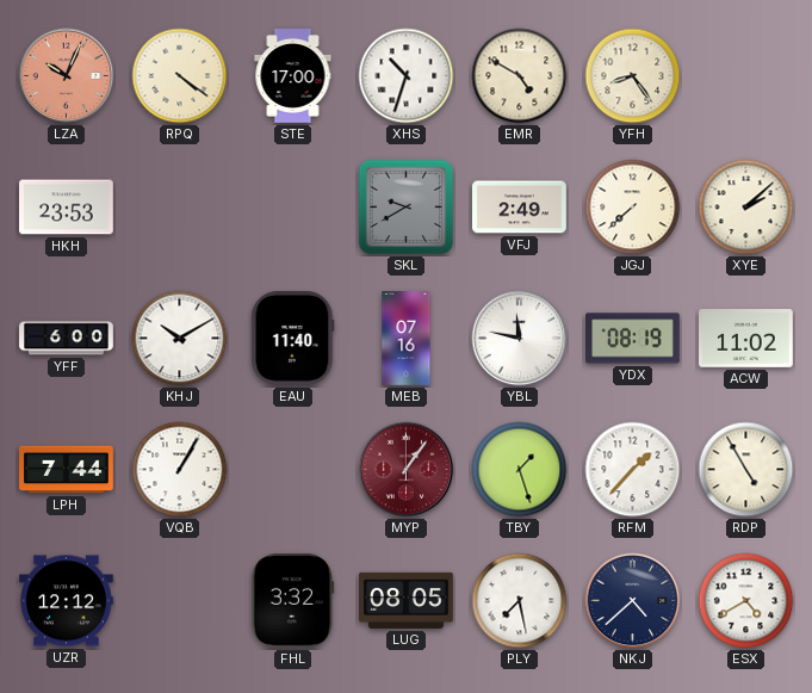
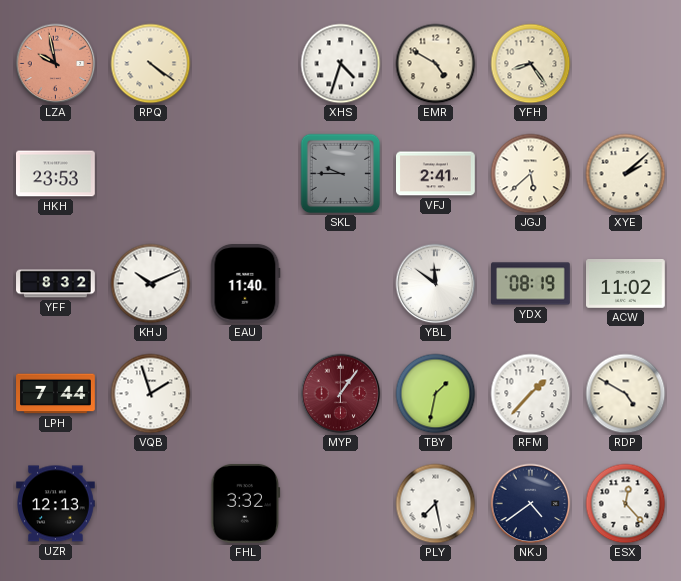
LZA: 10:04 -> 9:58 (56, 64)
STE: 17:00 -> none (293, 76)
XHS: 10:33 -> 4:33 (341, 64)
SKL: 9:40 -> 9:45 (341, 174)
VFJ: 2:49 -> 2:41 (436, 174)
JGJ: 7:38 -> 5:38 (531, 174)
YFF: 6:00 -> 8:32 (56, 284)
KHJ: 10:10 -> 10:11 (151, 284)
MEB: 07:16 -> none (407, 339)
YBL: 11:47 -> 11:51 (436, 284)
VQB: 1:05 -> 1:57 (151, 394)
TBY: 1:27 -> 1:32 (436, 394)
RDP: 4:55 -> 4:50 (626, 394)
UZR: 12:12 -> 12:13 (56, 504)
LUG: 08:05 -> none (407, 600)
NKJ: 4:38 -> 4:39 (531, 504)
ESX: 4:40 -> 12:23 (626, 504)
